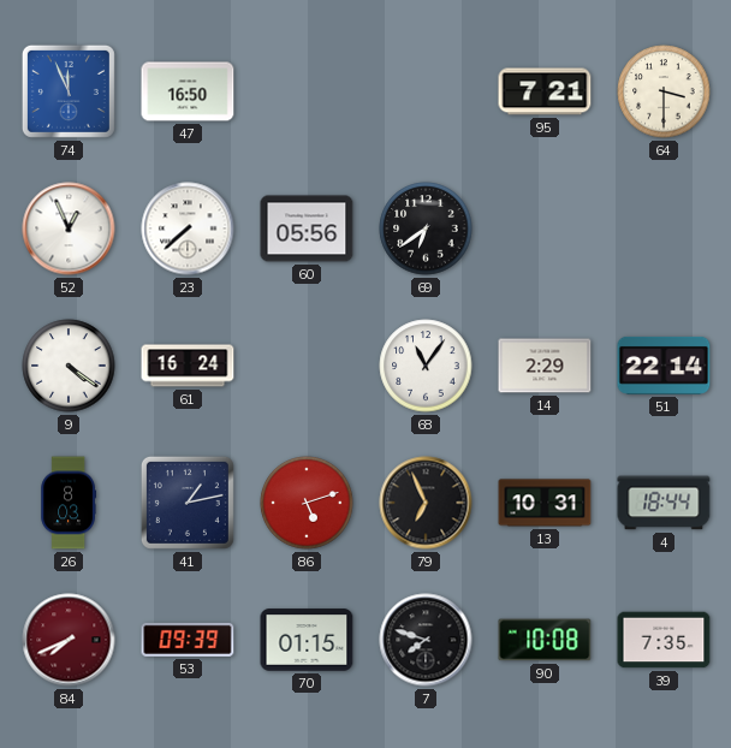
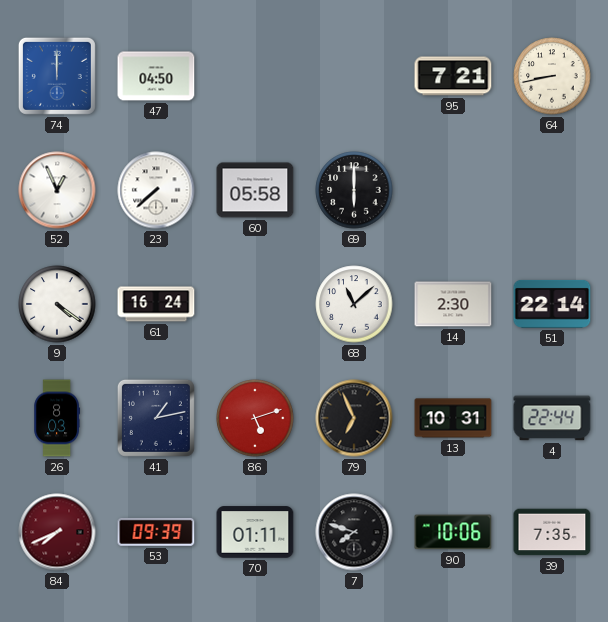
74: 11:56 -> 12:00 (57, 76)
47: 16:50 -> 04:50 (156, 76)
64: 3:30 -> 8:43 (552, 76)
60: 05:56 -> 05:58 (255, 190)
69: 6:39 -> 6:00 (354, 190)
68: 11:06 -> 11:08 (354, 304)
14: 2:29 -> 2:30 (453, 304)
4: 18:44 -> 22:44 (552, 418)
70: 01:15 -> 01:11 (255, 532)
90: 10:08 -> 10:06 (453, 532)
